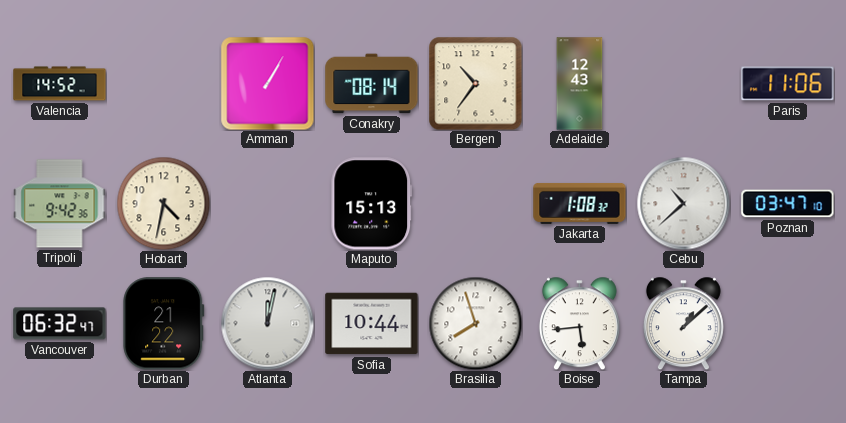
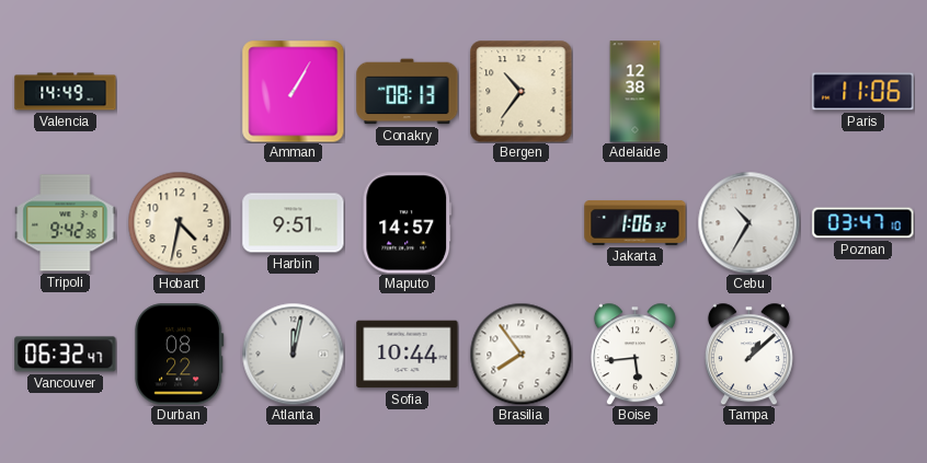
Valencia: 14:52 -> 14:49 (66, 92)
Conakry: 08:14 -> 08:13 (408, 92)
Adelaide: 12:43 -> 12:38 (636, 92)
Harbin: none -> 9:51 (294, 223)
Maputo: 15:13 -> 14:57 (408, 223)
Jakarta: 1:08 -> 1:06 (636, 222)
Cebu: 10:38 -> 10:35 (748, 222)
Durban: 21:22 -> 08:22 (180, 355)
Brasilia: 7:57 -> 7:54 (520, 354)
